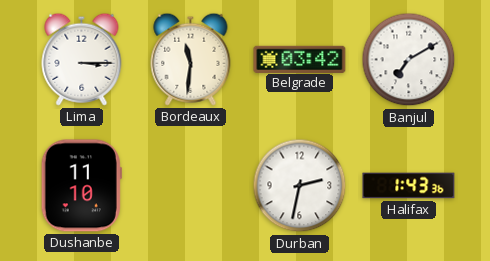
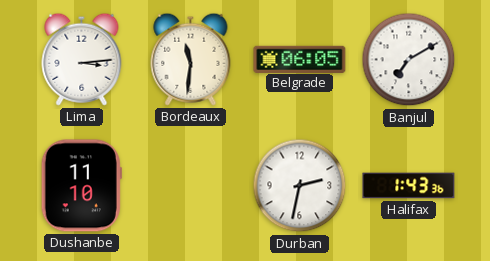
Lima: 3:15 -> 3:14 (82, 59)
Belgrade: 03:42 -> 06:05 (300, 59)
